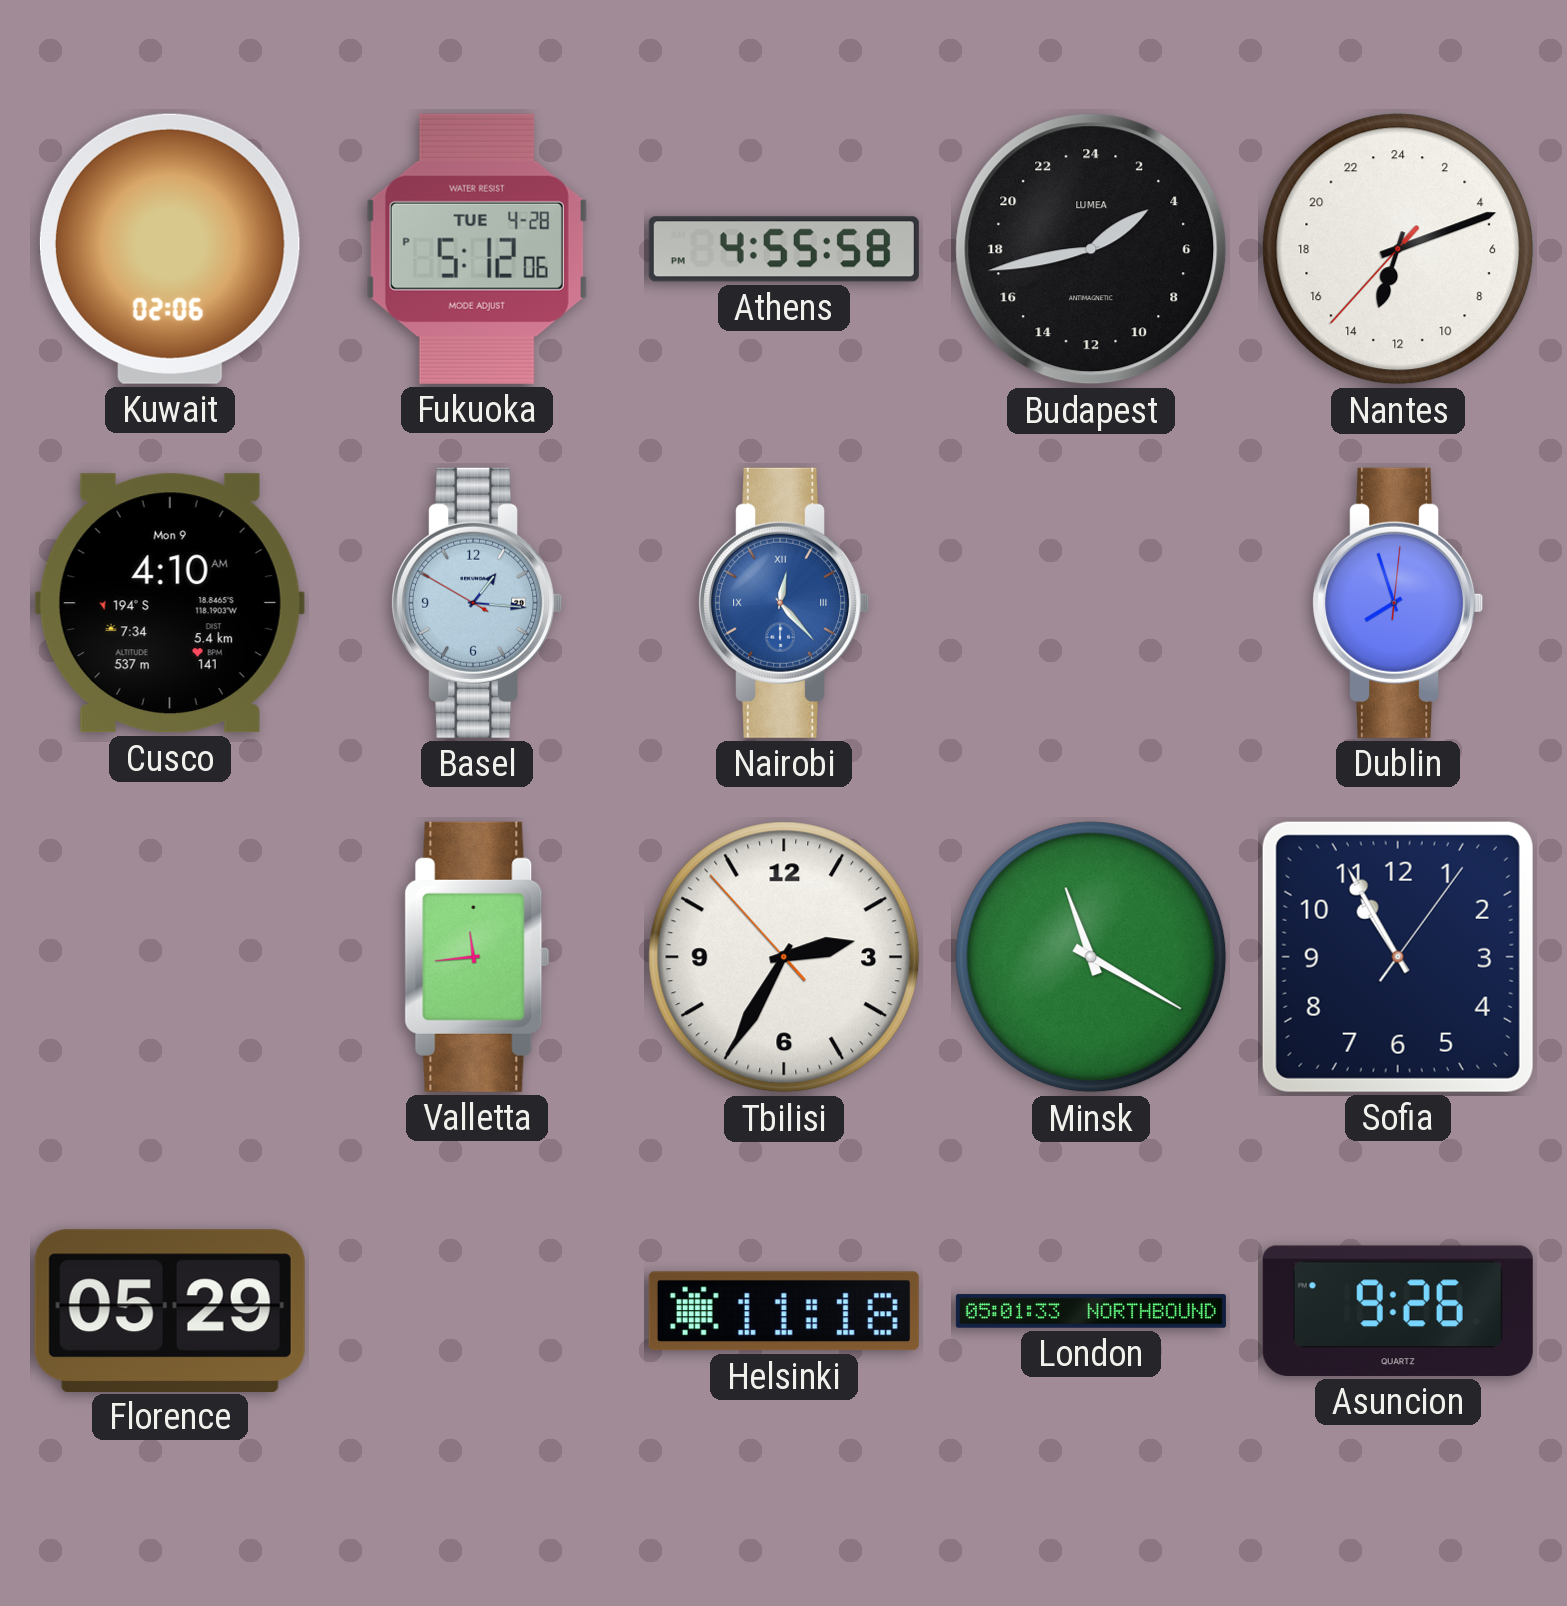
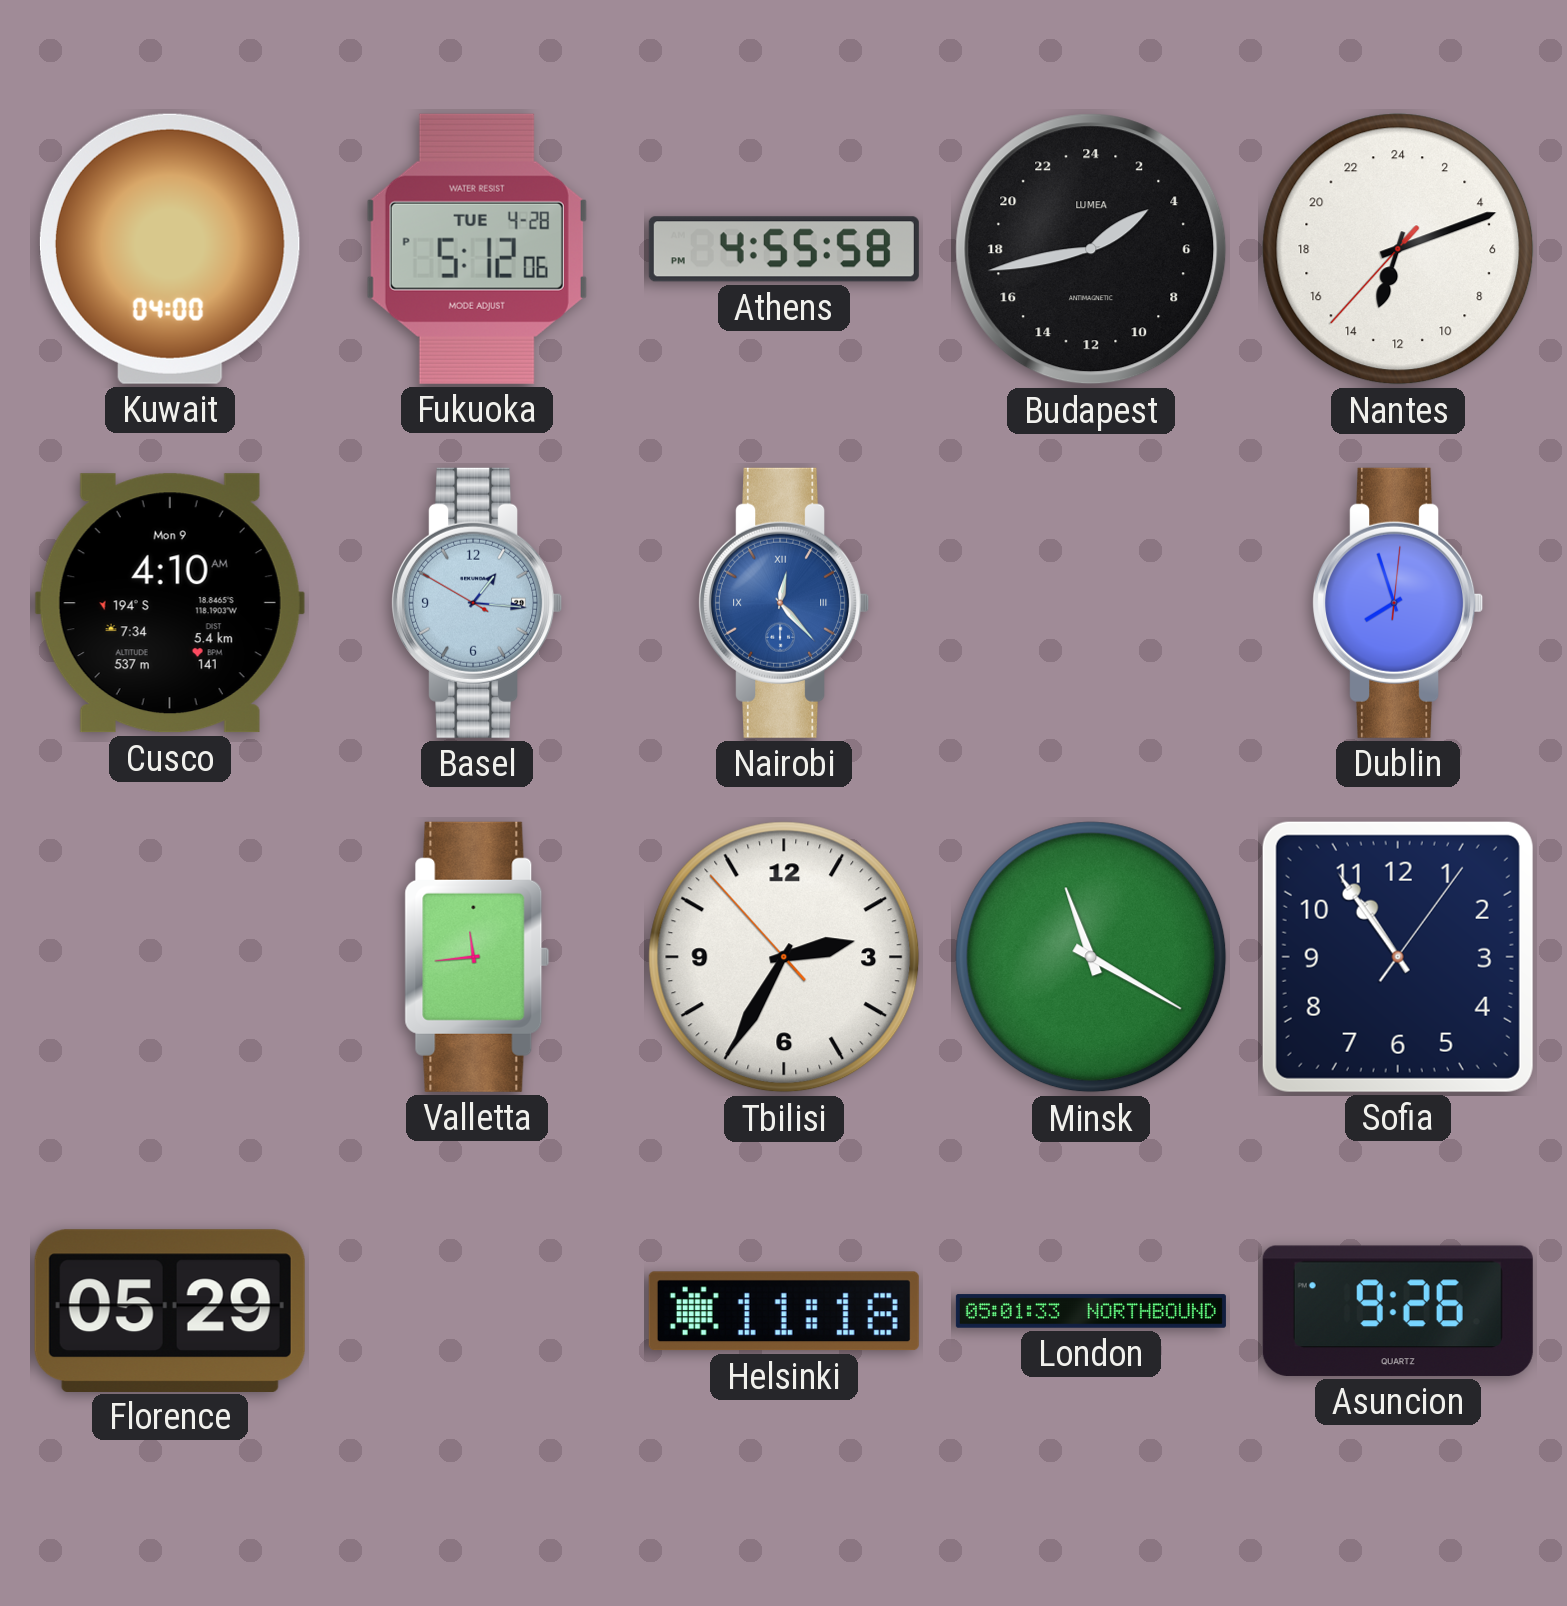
Kuwait: 02:06 -> 04:00 (170, 249)
Sofia: 10:55 -> 10:54 (1398, 957)
